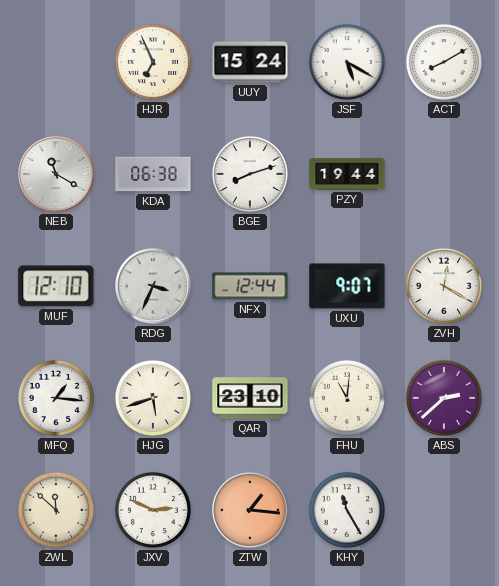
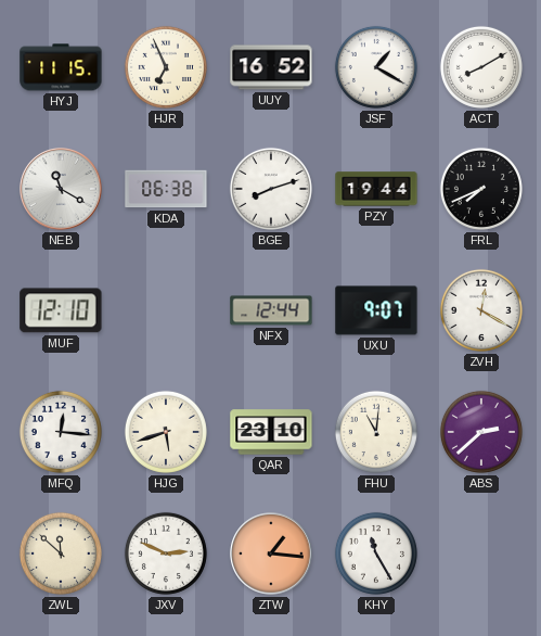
HYJ: none -> 11:15 (61, 67)
UUY: 15:24 -> 16:52 (271, 67)
JSF: 5:20 -> 1:20 (376, 67)
FRL: none -> 7:41 (481, 189)
RDG: 3:34 -> none (153, 286)
MFQ: 1:16 -> 12:16 (61, 432)
